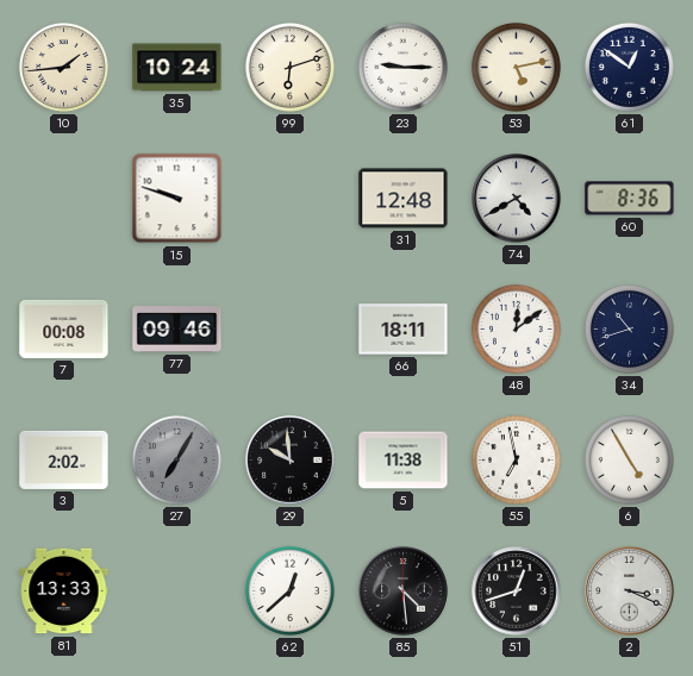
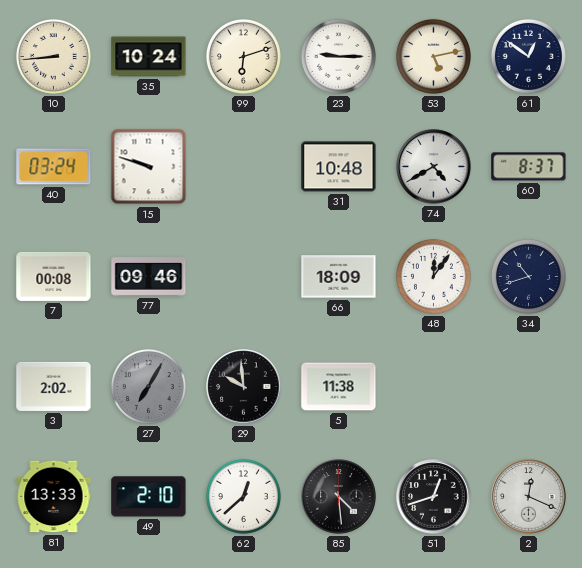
10: 1:44 -> 8:44 (53, 56)
40: none -> 03:24 (54, 167)
31: 12:48 -> 10:48 (339, 167)
60: 8:36 -> 8:37 (529, 167)
66: 18:11 -> 18:09 (339, 277)
48: 12:09 -> 12:06 (433, 276)
55: 6:58 -> none (516, 459)
6: 4:55 -> none (629, 459)
49: none -> 2:10 (149, 497)
2: 3:19 -> 12:19 (529, 497)
